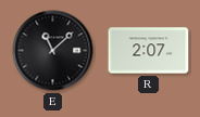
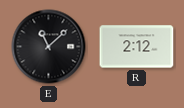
R: 2:07 -> 2:12 (137, 47)
